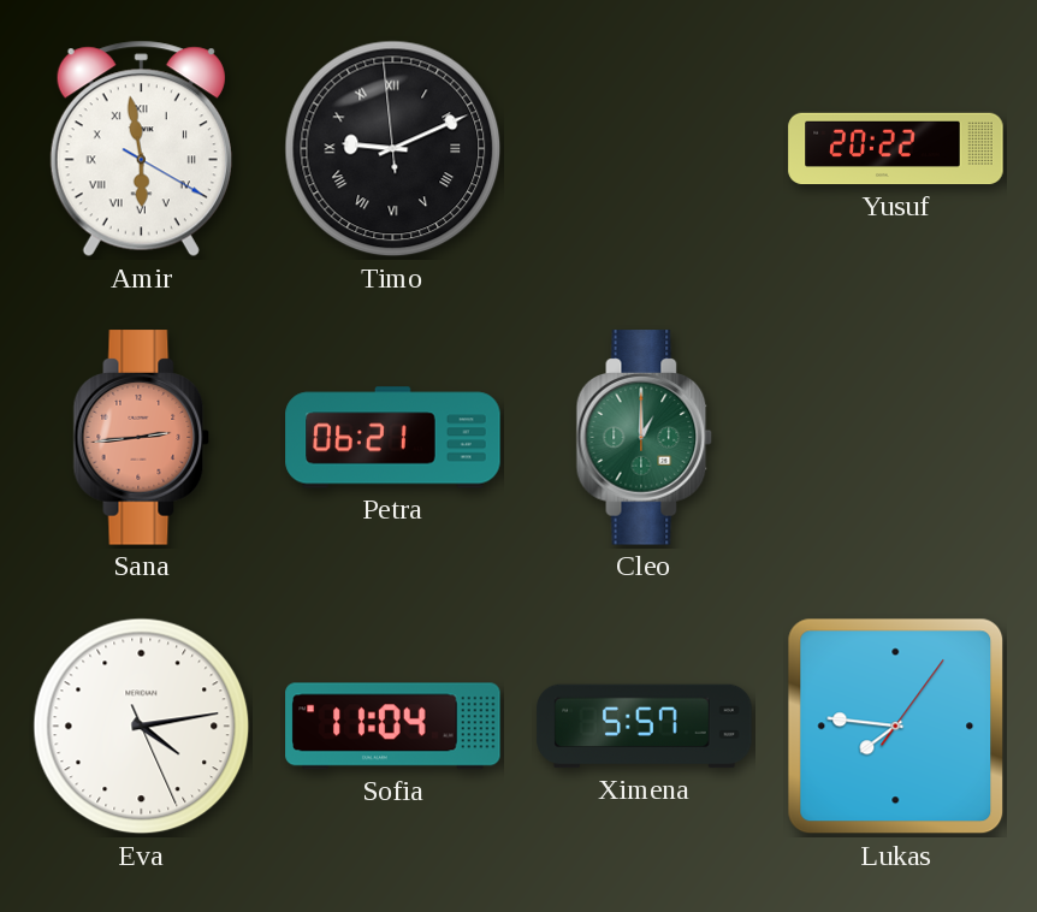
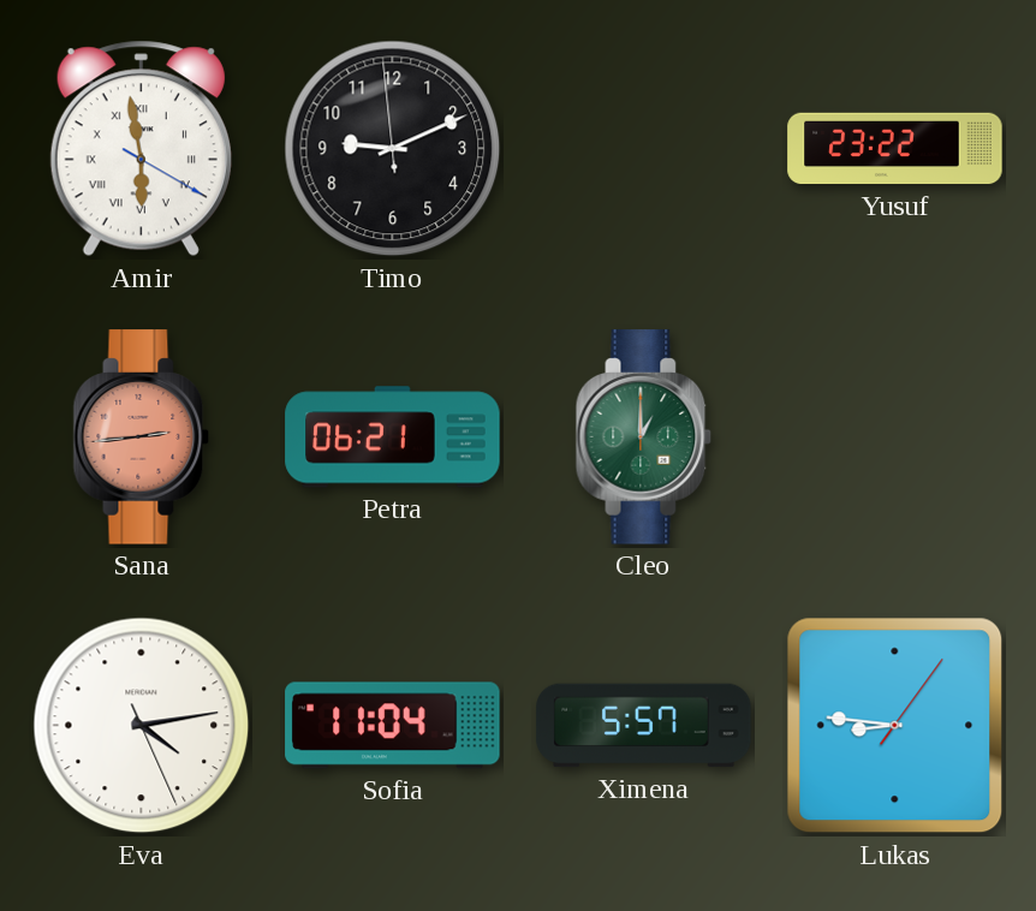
Timo numerals: Roman -> Arabic (393, 149)
Yusuf: 20:22 -> 23:22 (895, 149)
Lukas: 7:46 -> 8:46 (895, 726)
